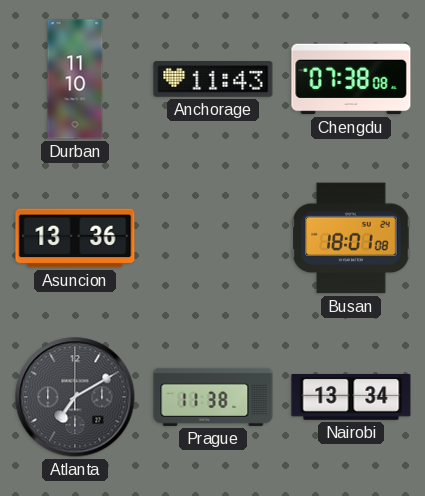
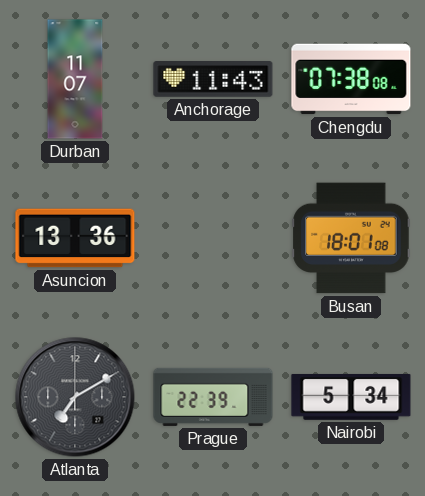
Durban: 11:10 -> 11:07 (75, 79)
Prague: 11:38 -> 22:39 (213, 397)
Nairobi: 13:34 -> 5:34 (351, 397)
